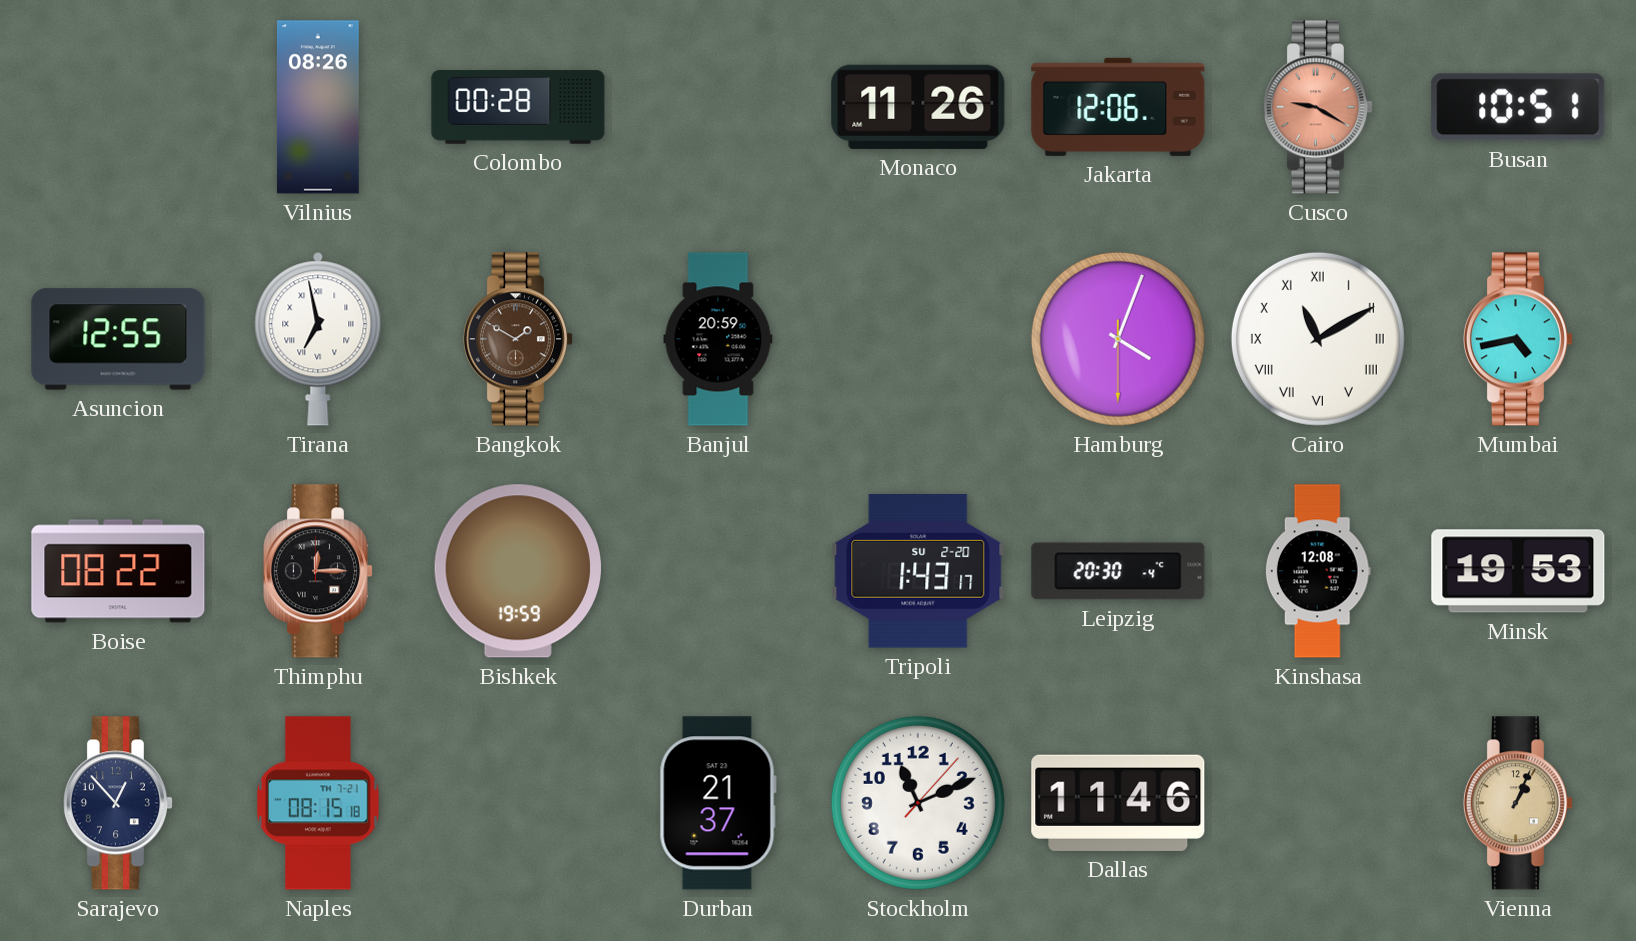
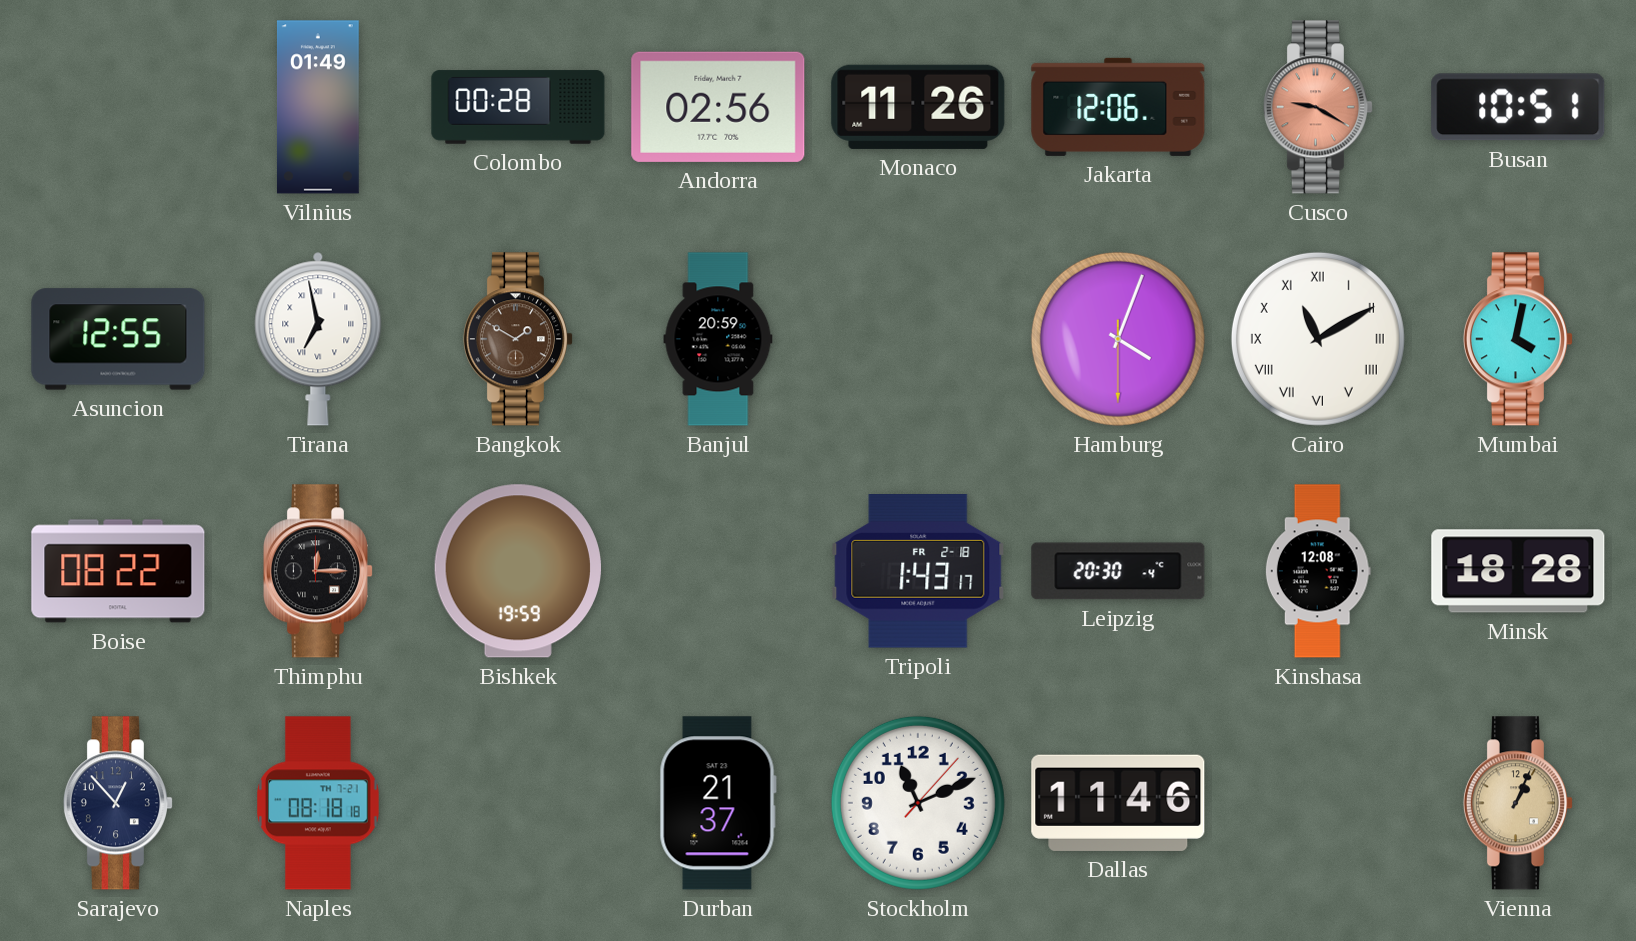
Vilnius: 08:26 -> 01:49 (318, 107)
Andorra: none -> 02:56 (718, 107)
Mumbai: 4:43 -> 4:02 (1517, 339)
Tripoli date: SU 2-20 -> FR 2-18 (918, 572)
Minsk: 19:53 -> 18:28 (1518, 571)
Naples: 08:15 -> 08:18 (319, 803)
